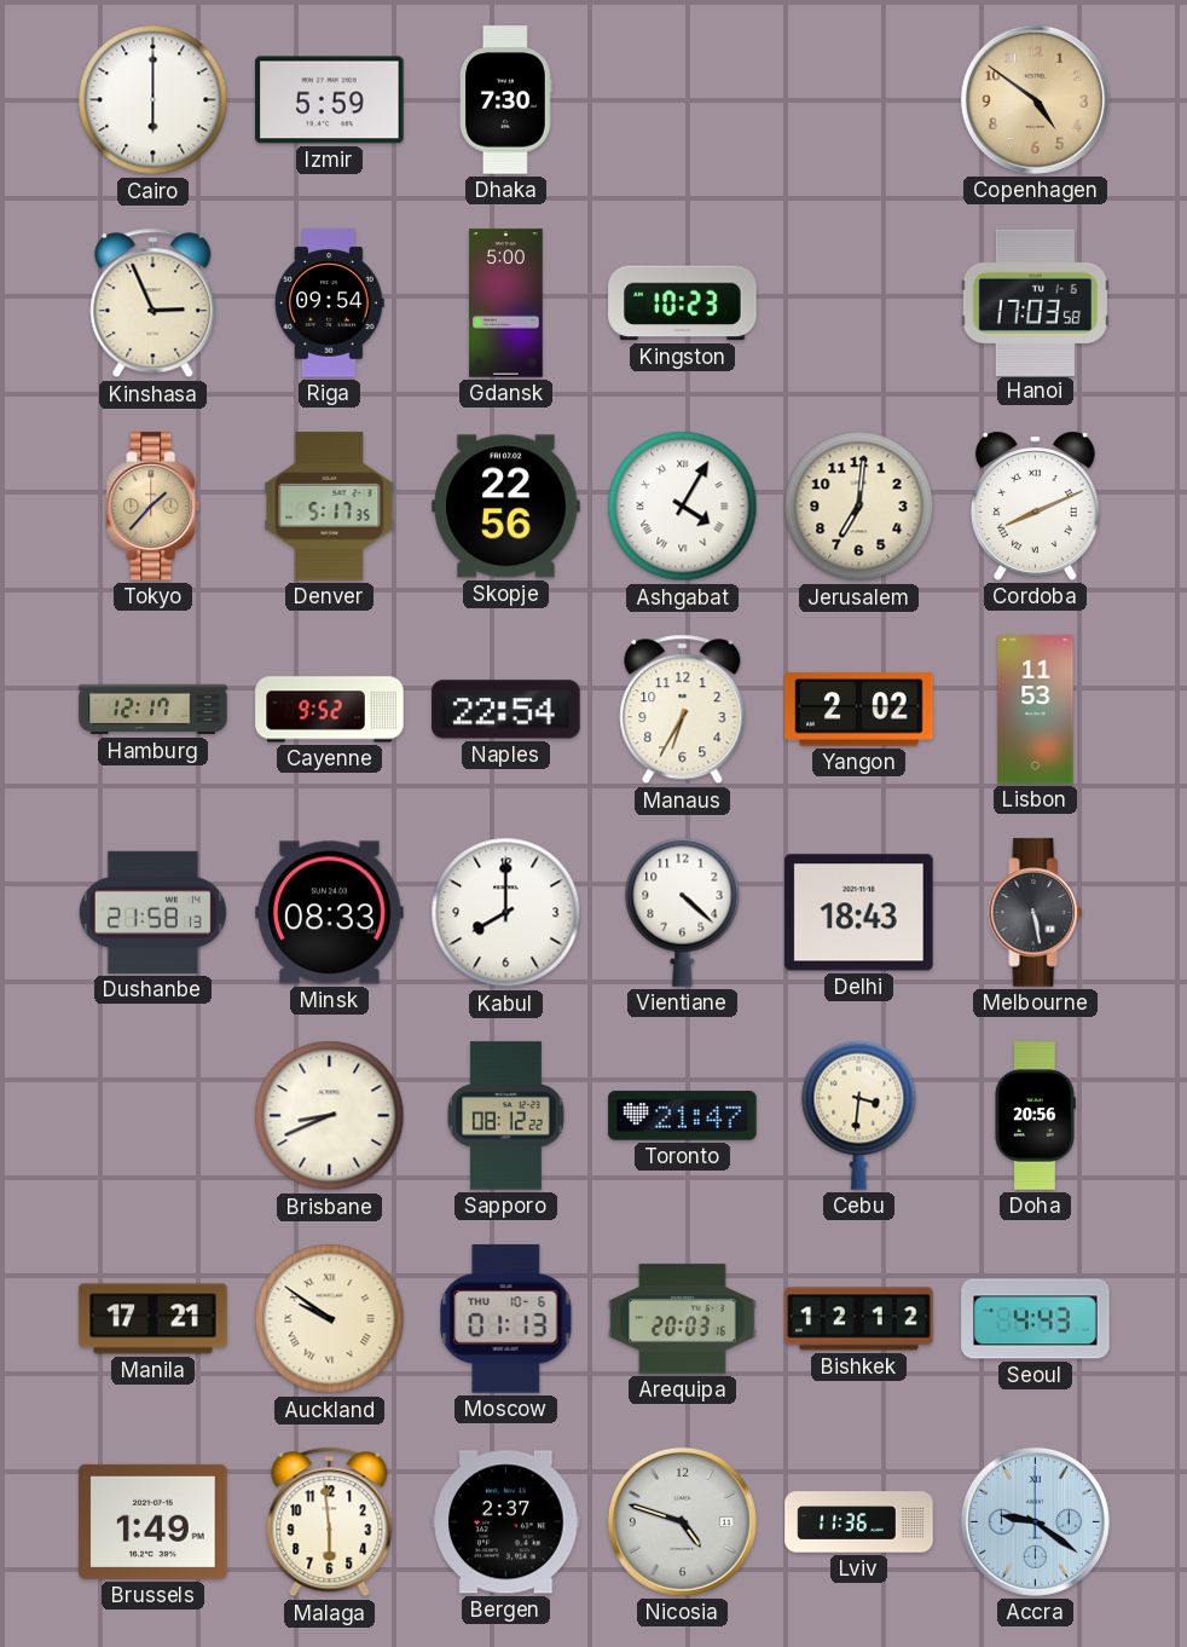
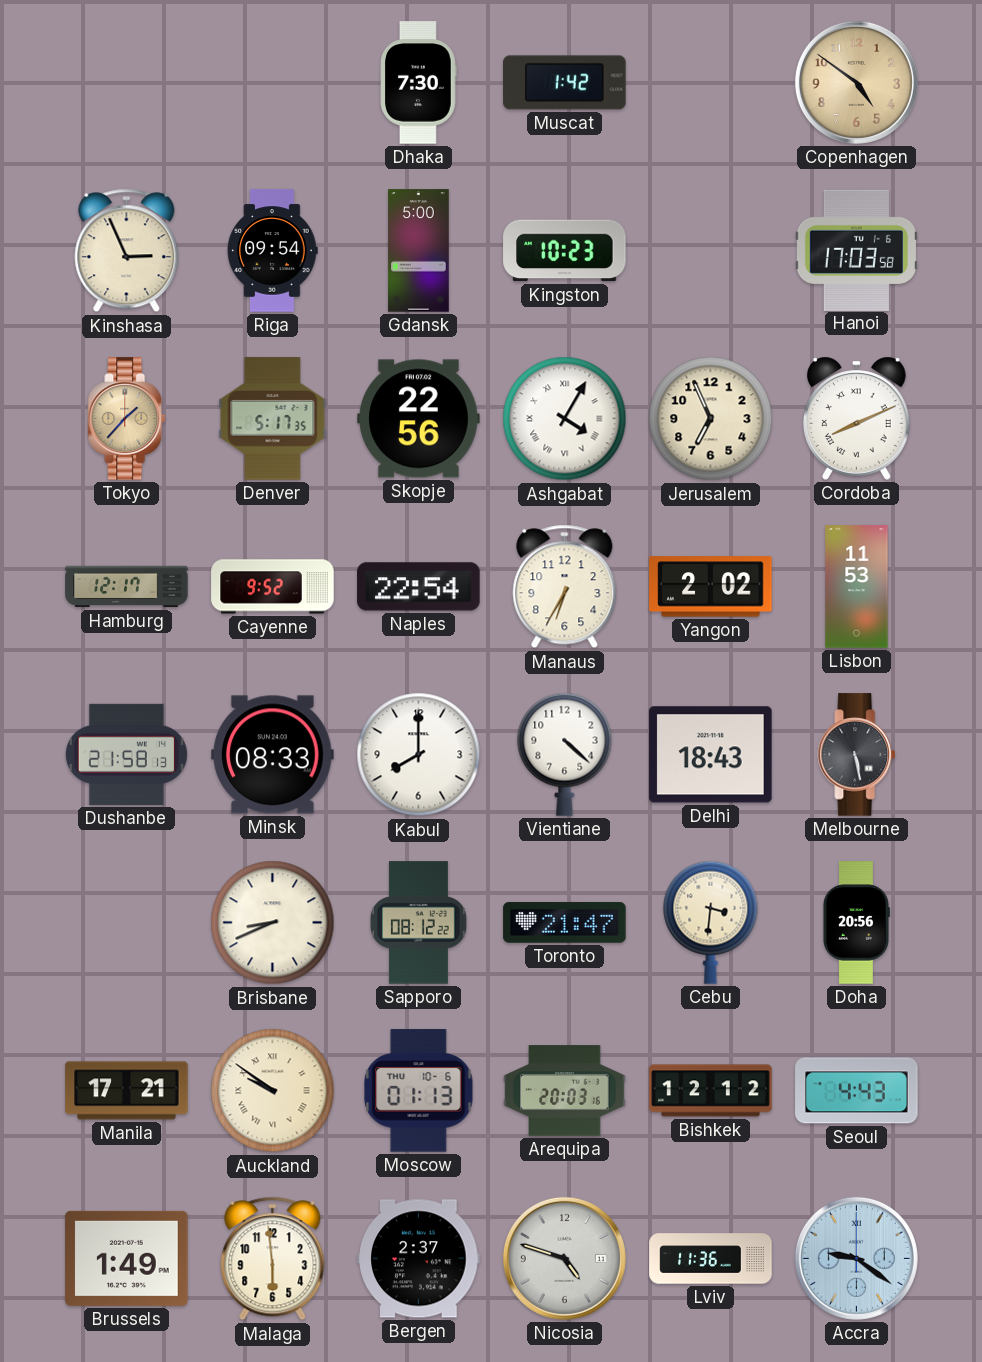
Cairo: 6:00 -> none (154, 100)
Izmir: 5:59 -> none (330, 100)
Muscat: none -> 1:42 (565, 83)
Jerusalem: 7:01 -> 6:56 (711, 419)
